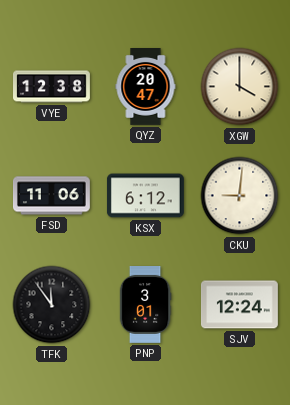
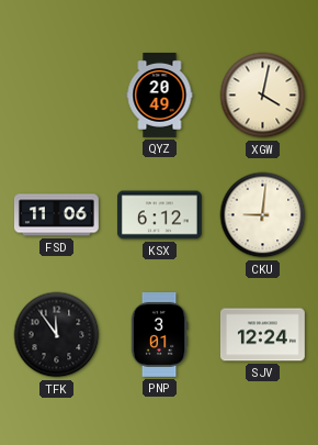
VYE: 12:38 -> none (52, 87)
QYZ: 20:47 -> 20:49 (160, 96)
XGW: 4:00 -> 4:02 (263, 96)
